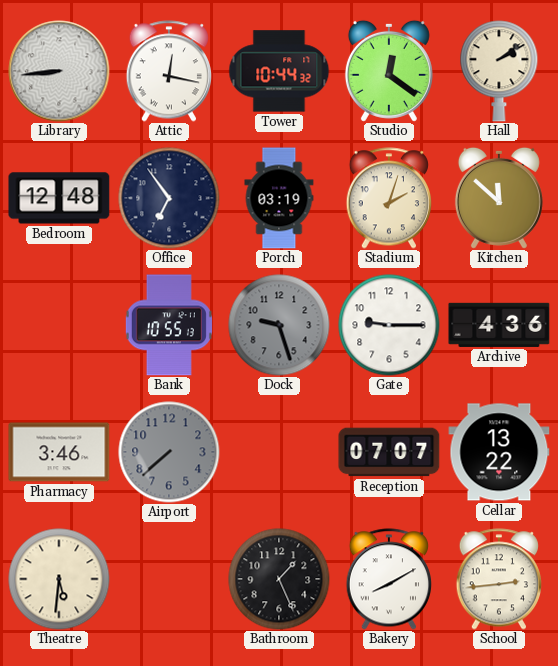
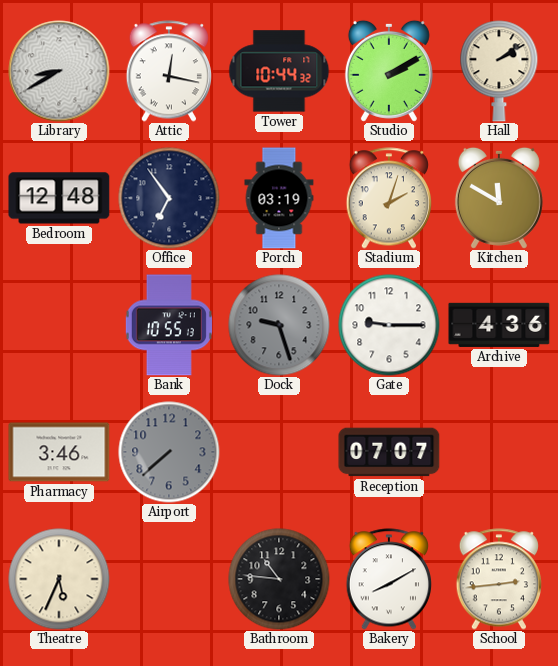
Library: 8:44 -> 8:40 (59, 71)
Studio: 12:21 -> 2:10 (389, 71)
Kitchen: 11:52 -> 11:50 (499, 198)
Cellar: 13:22 -> none (499, 452)
Theatre: 5:31 -> 5:34 (59, 579)
Bathroom: 1:26 -> 10:46 (279, 579)
